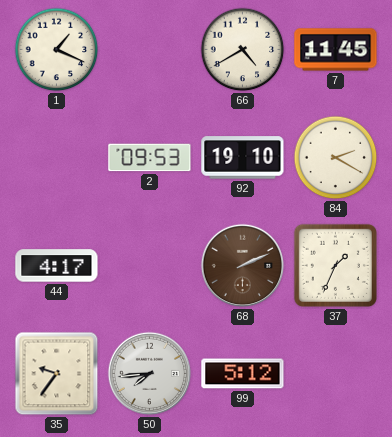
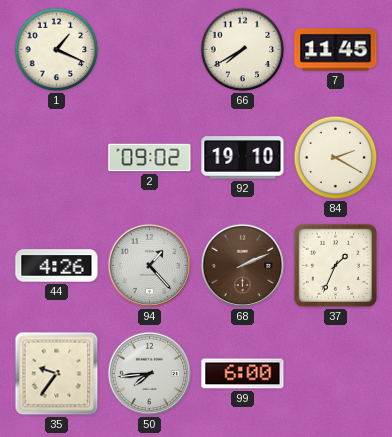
66: 4:40 -> 7:40 (243, 50)
2: 09:53 -> 09:02 (150, 158)
44: 4:17 -> 4:26 (57, 266)
94: none -> 1:23 (150, 266)
99: 5:12 -> 6:00 (243, 374)
